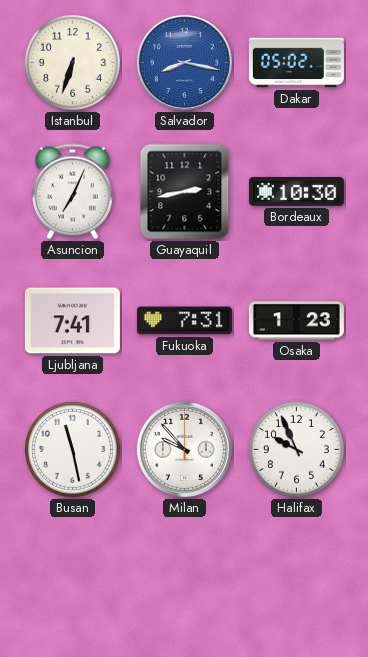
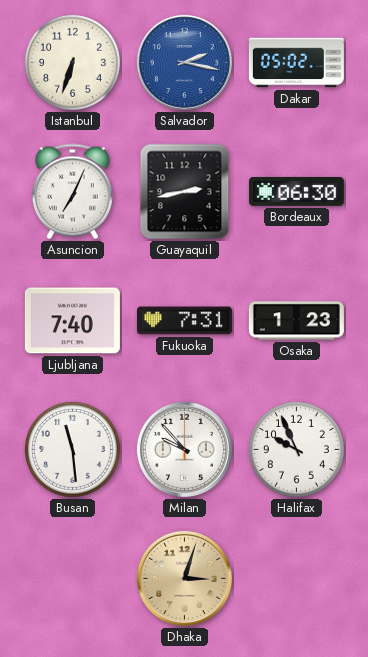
Salvador: 8:17 -> 2:17 (184, 62)
Bordeaux: 10:30 -> 06:30 (296, 191)
Ljubljana: 7:41 -> 7:40 (72, 321)
Busan: 11:28 -> 11:29 (72, 449)
Dhaka: none -> 3:03 (184, 578)
